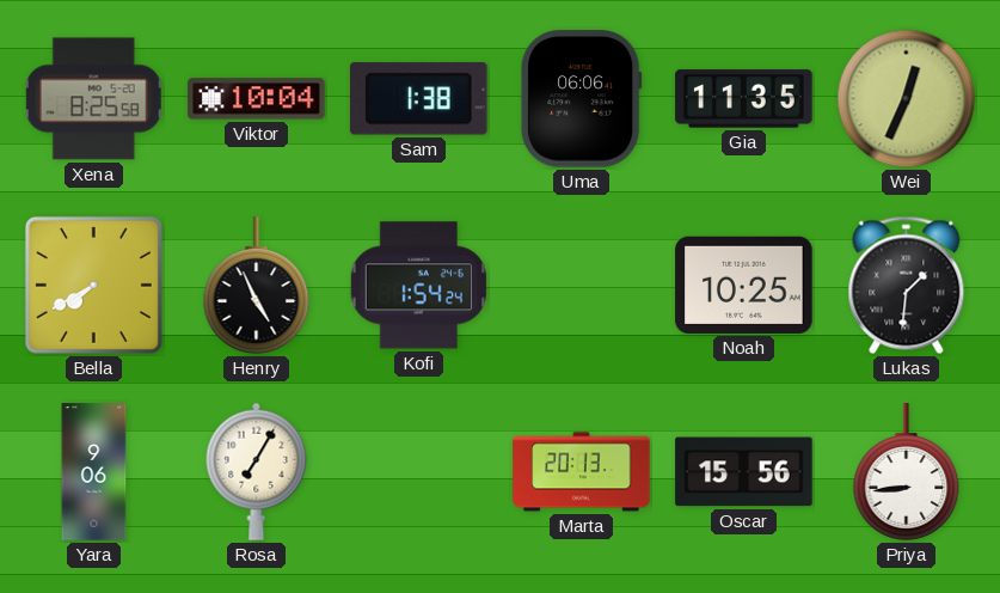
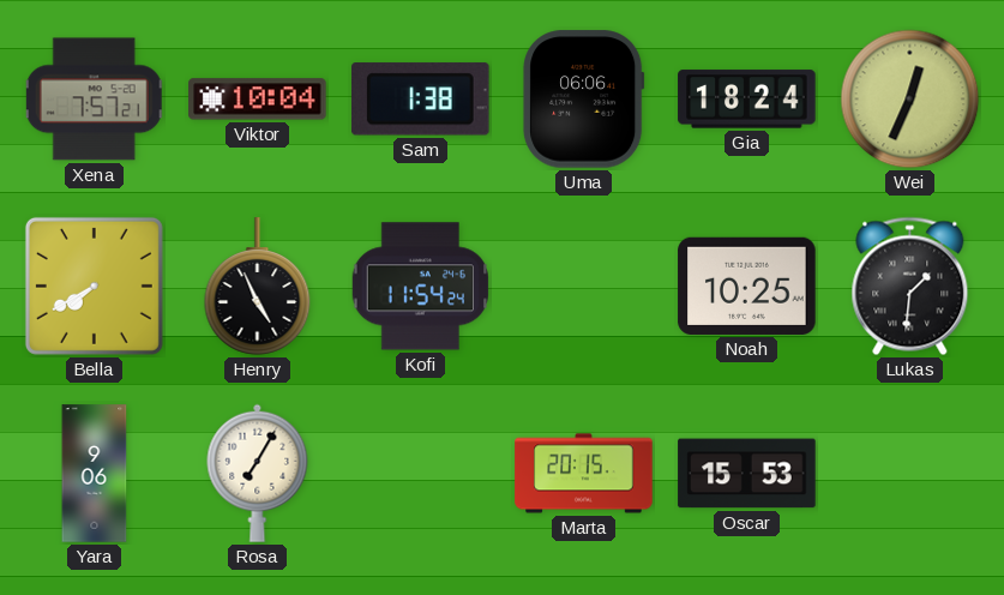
Xena: 8:25 -> 7:57 (94, 100)
Gia: 11:35 -> 18:24 (747, 100)
Kofi: 1:54 -> 11:54 (420, 287)
Marta: 20:13 -> 20:15 (584, 474)
Oscar: 15:56 -> 15:53 (747, 474)
Priya: 8:44 -> none (907, 472)
